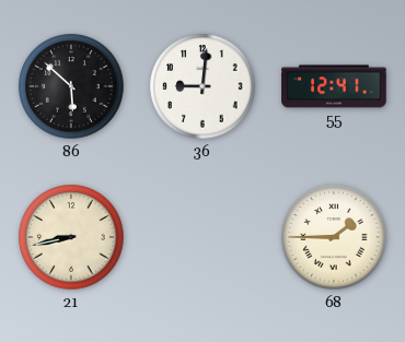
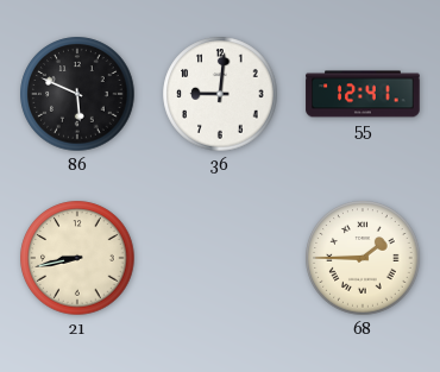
86: 5:52 -> 5:49 (77, 94)
